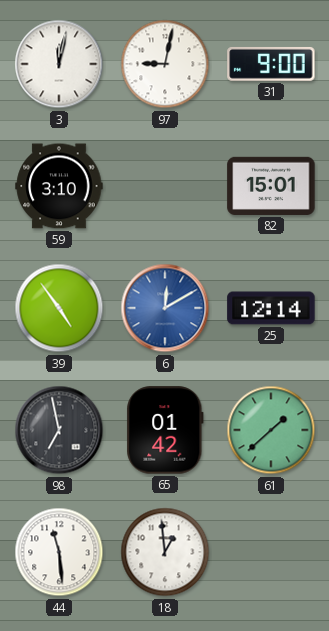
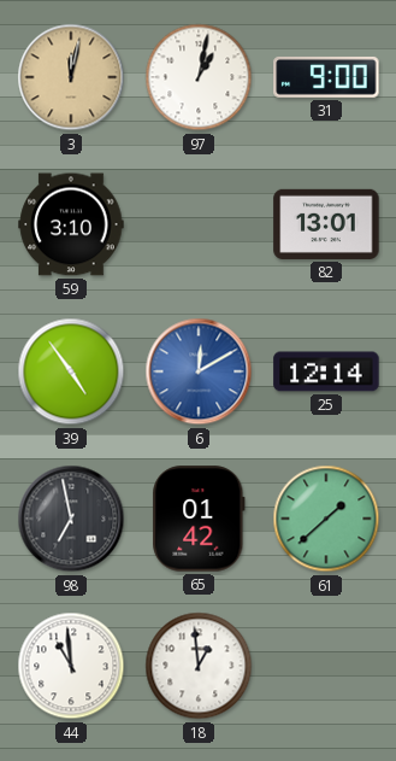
3 dial: white -> champagne (71, 77)
97: 9:02 -> 1:02 (199, 77)
82: 15:01 -> 13:01 (326, 224)
44: 11:29 -> 10:59 (71, 666)
